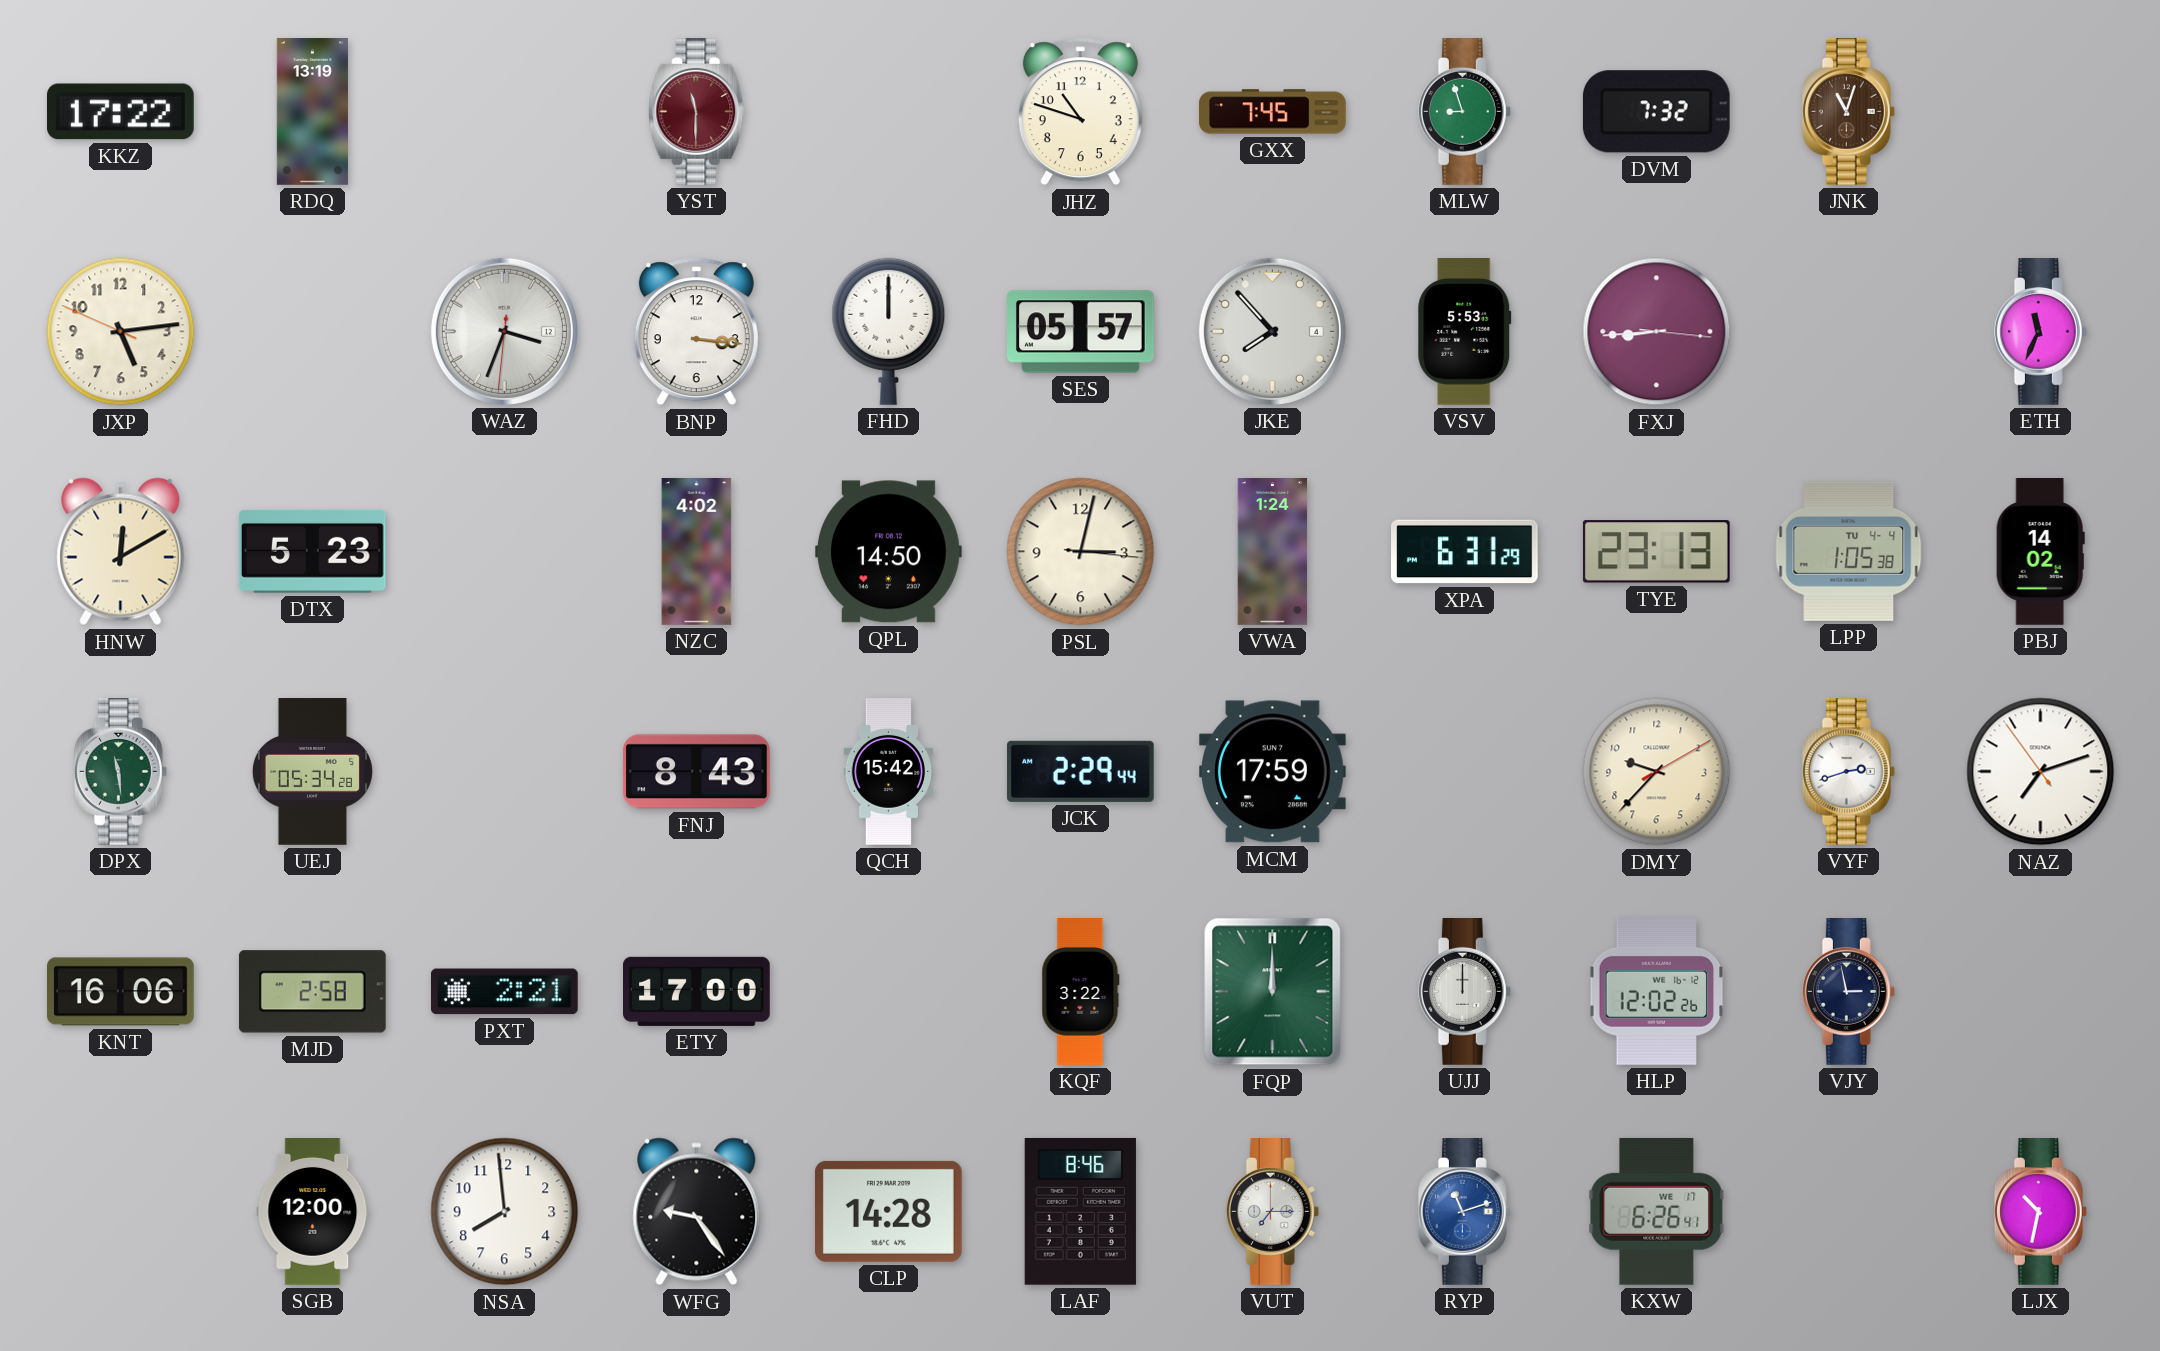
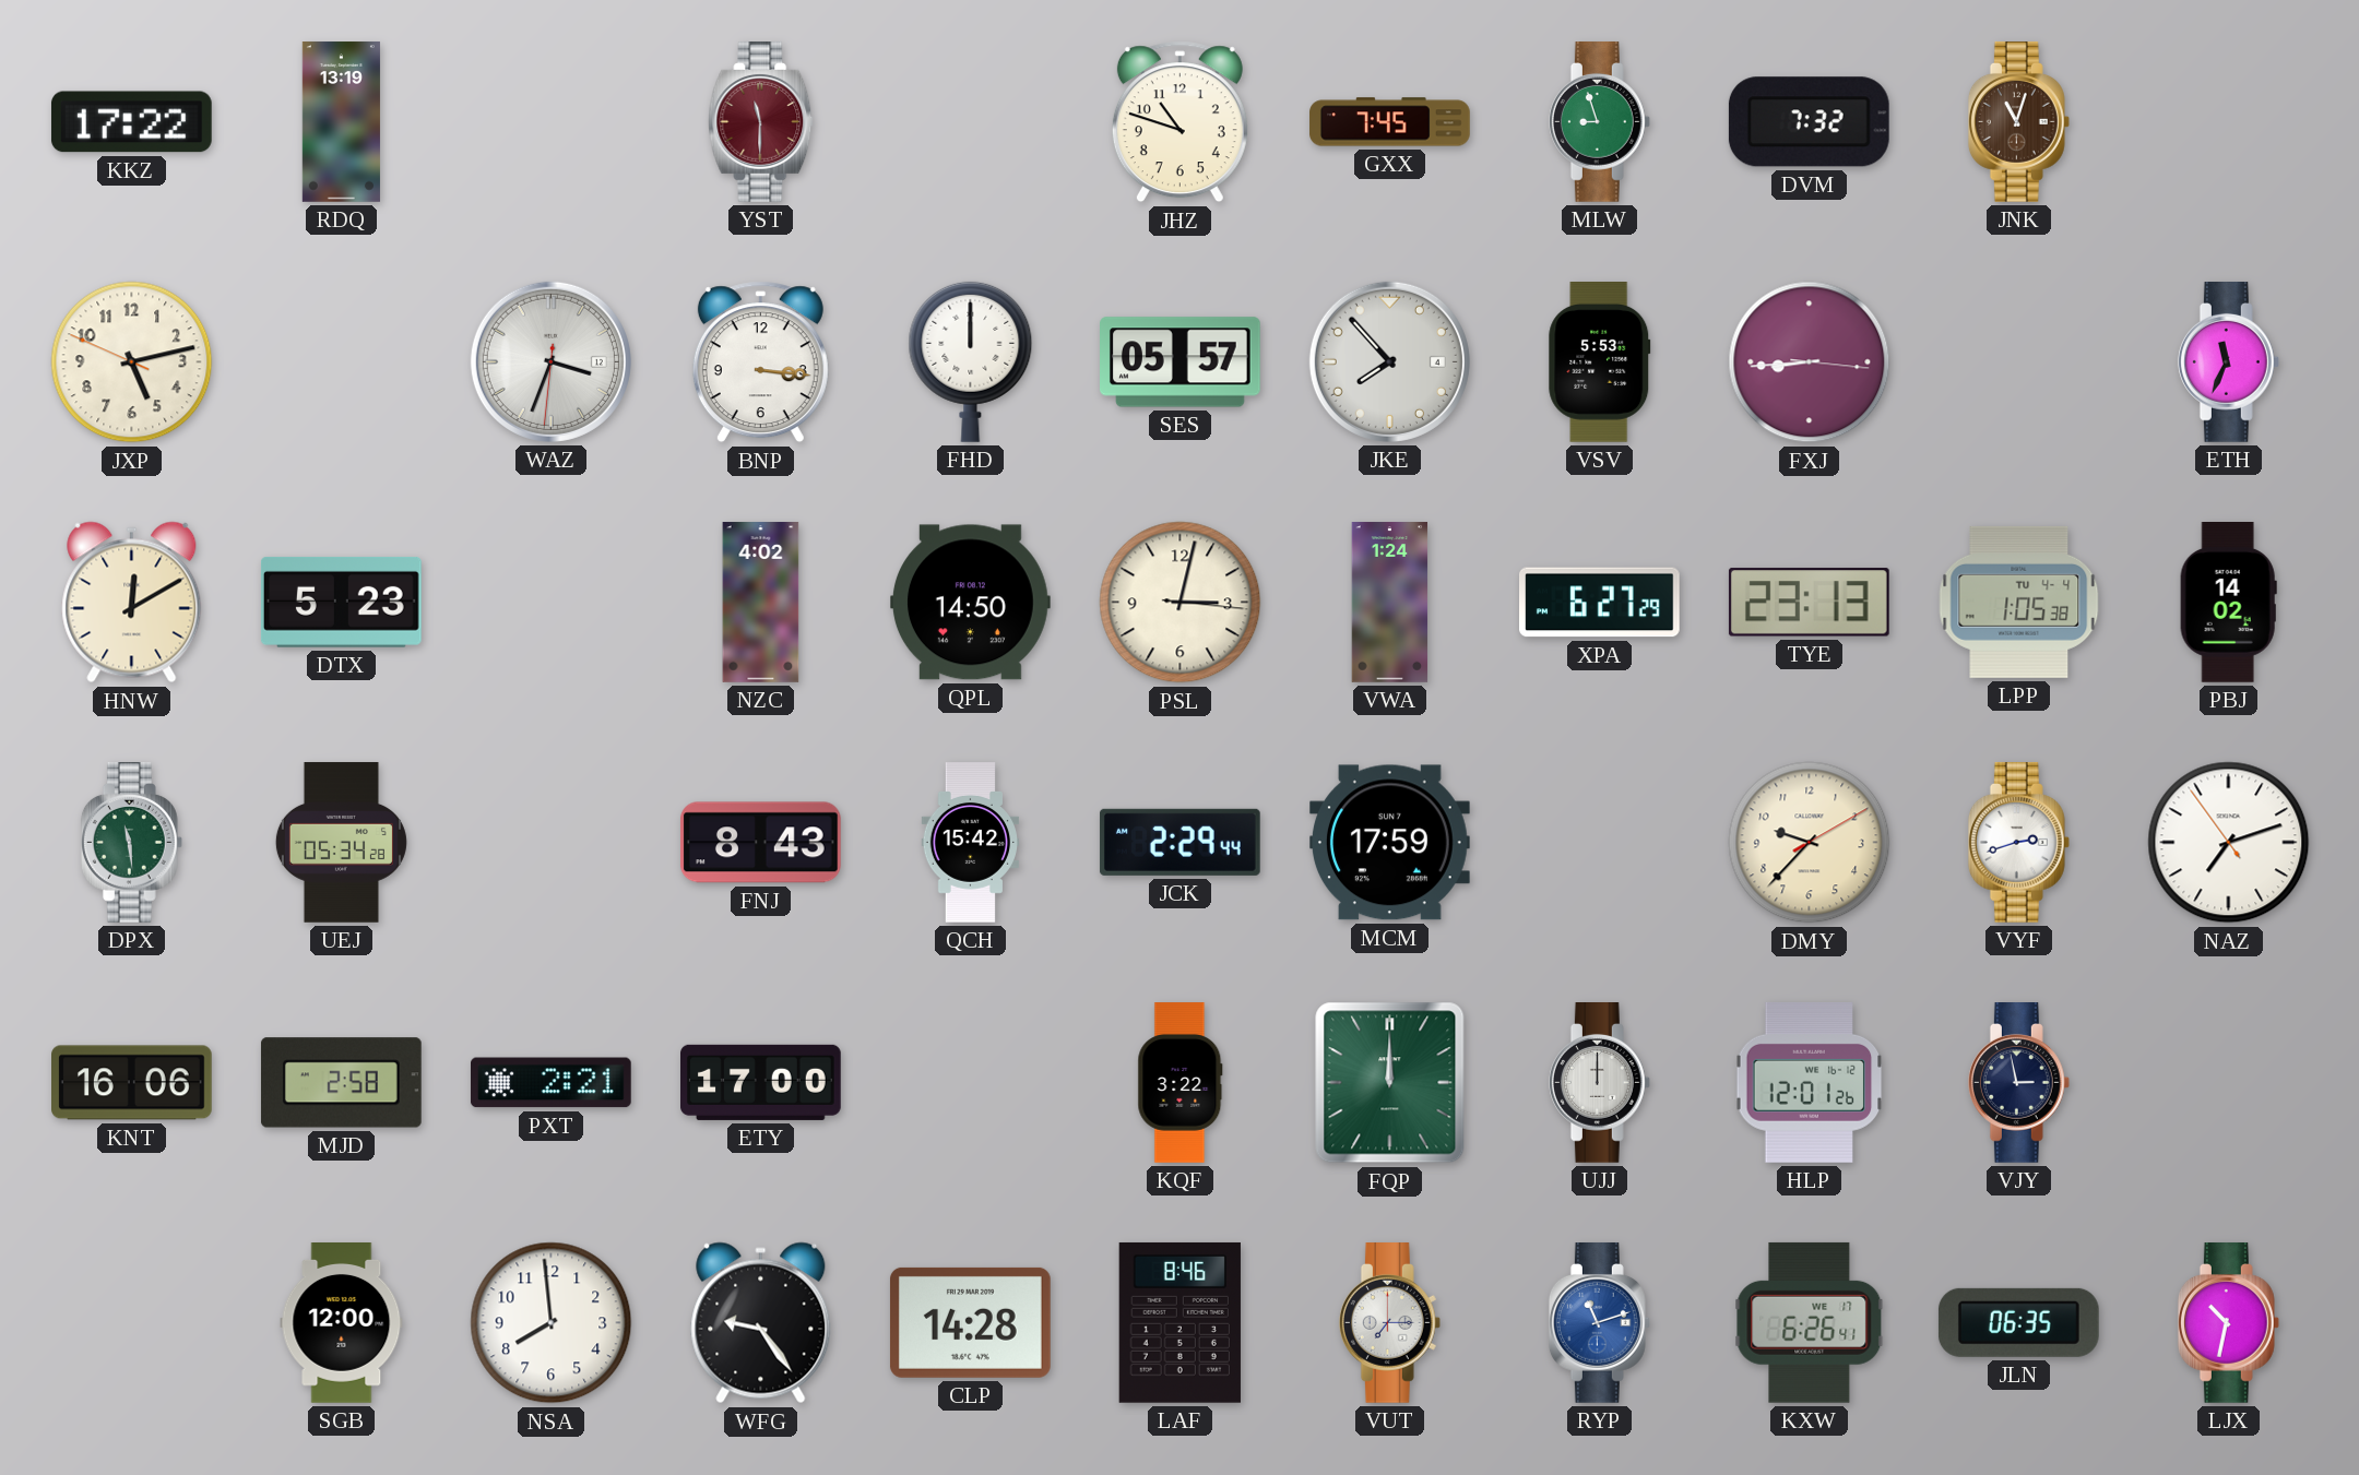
JXP: 5:13 -> 5:12 (132, 362)
XPA: 6:31 -> 6:27 (1600, 603)
HLP: 12:02 -> 12:01 (1810, 1082)
JLN: none -> 06:35 (2018, 1322)
